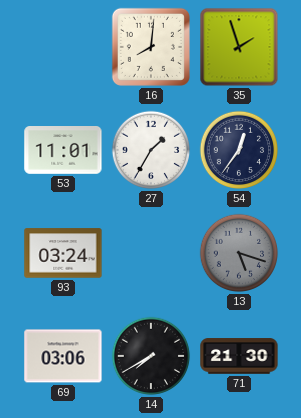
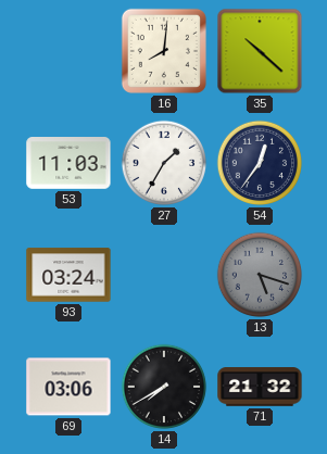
35: 1:57 -> 10:22 (260, 51)
53: 11:01 -> 11:03 (68, 163)
71: 21:30 -> 21:32 (260, 387)
